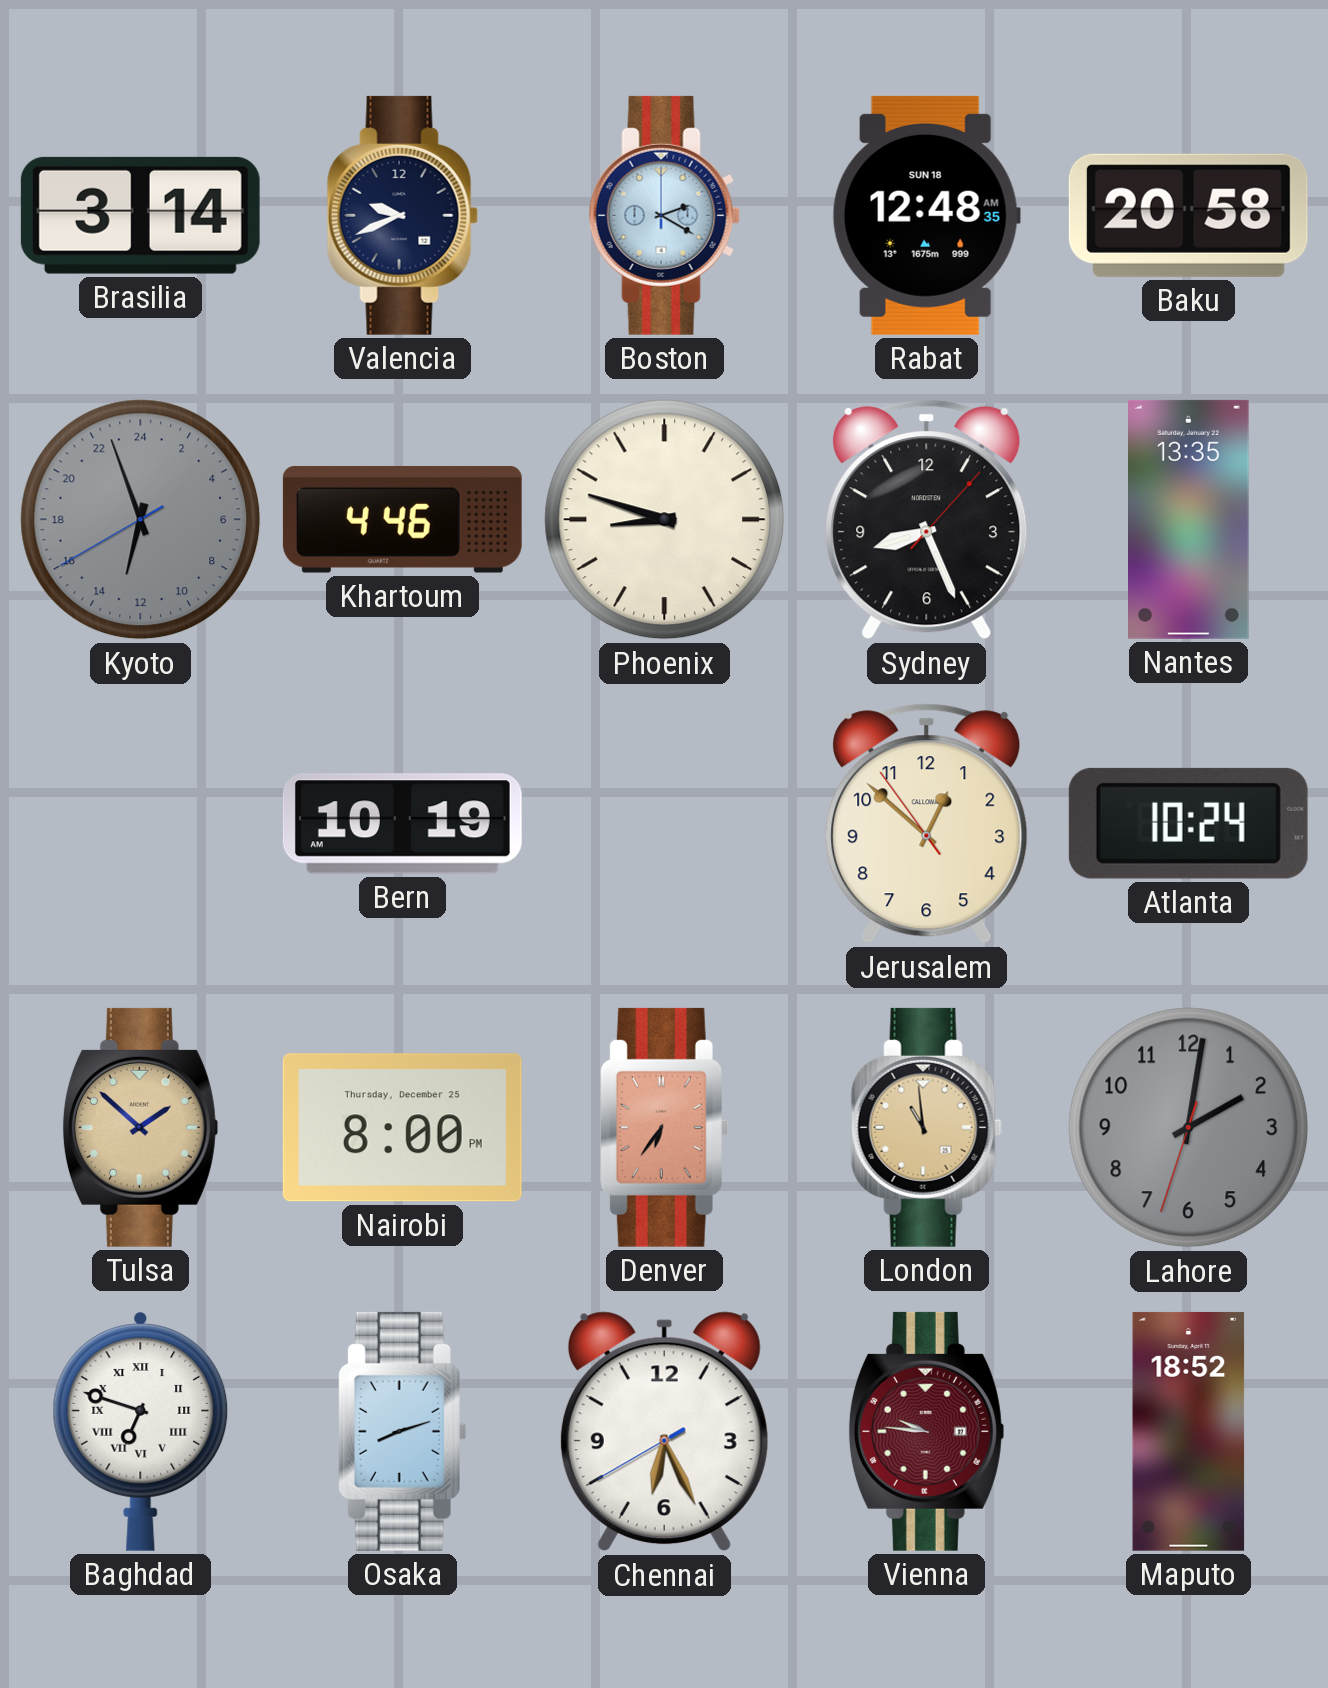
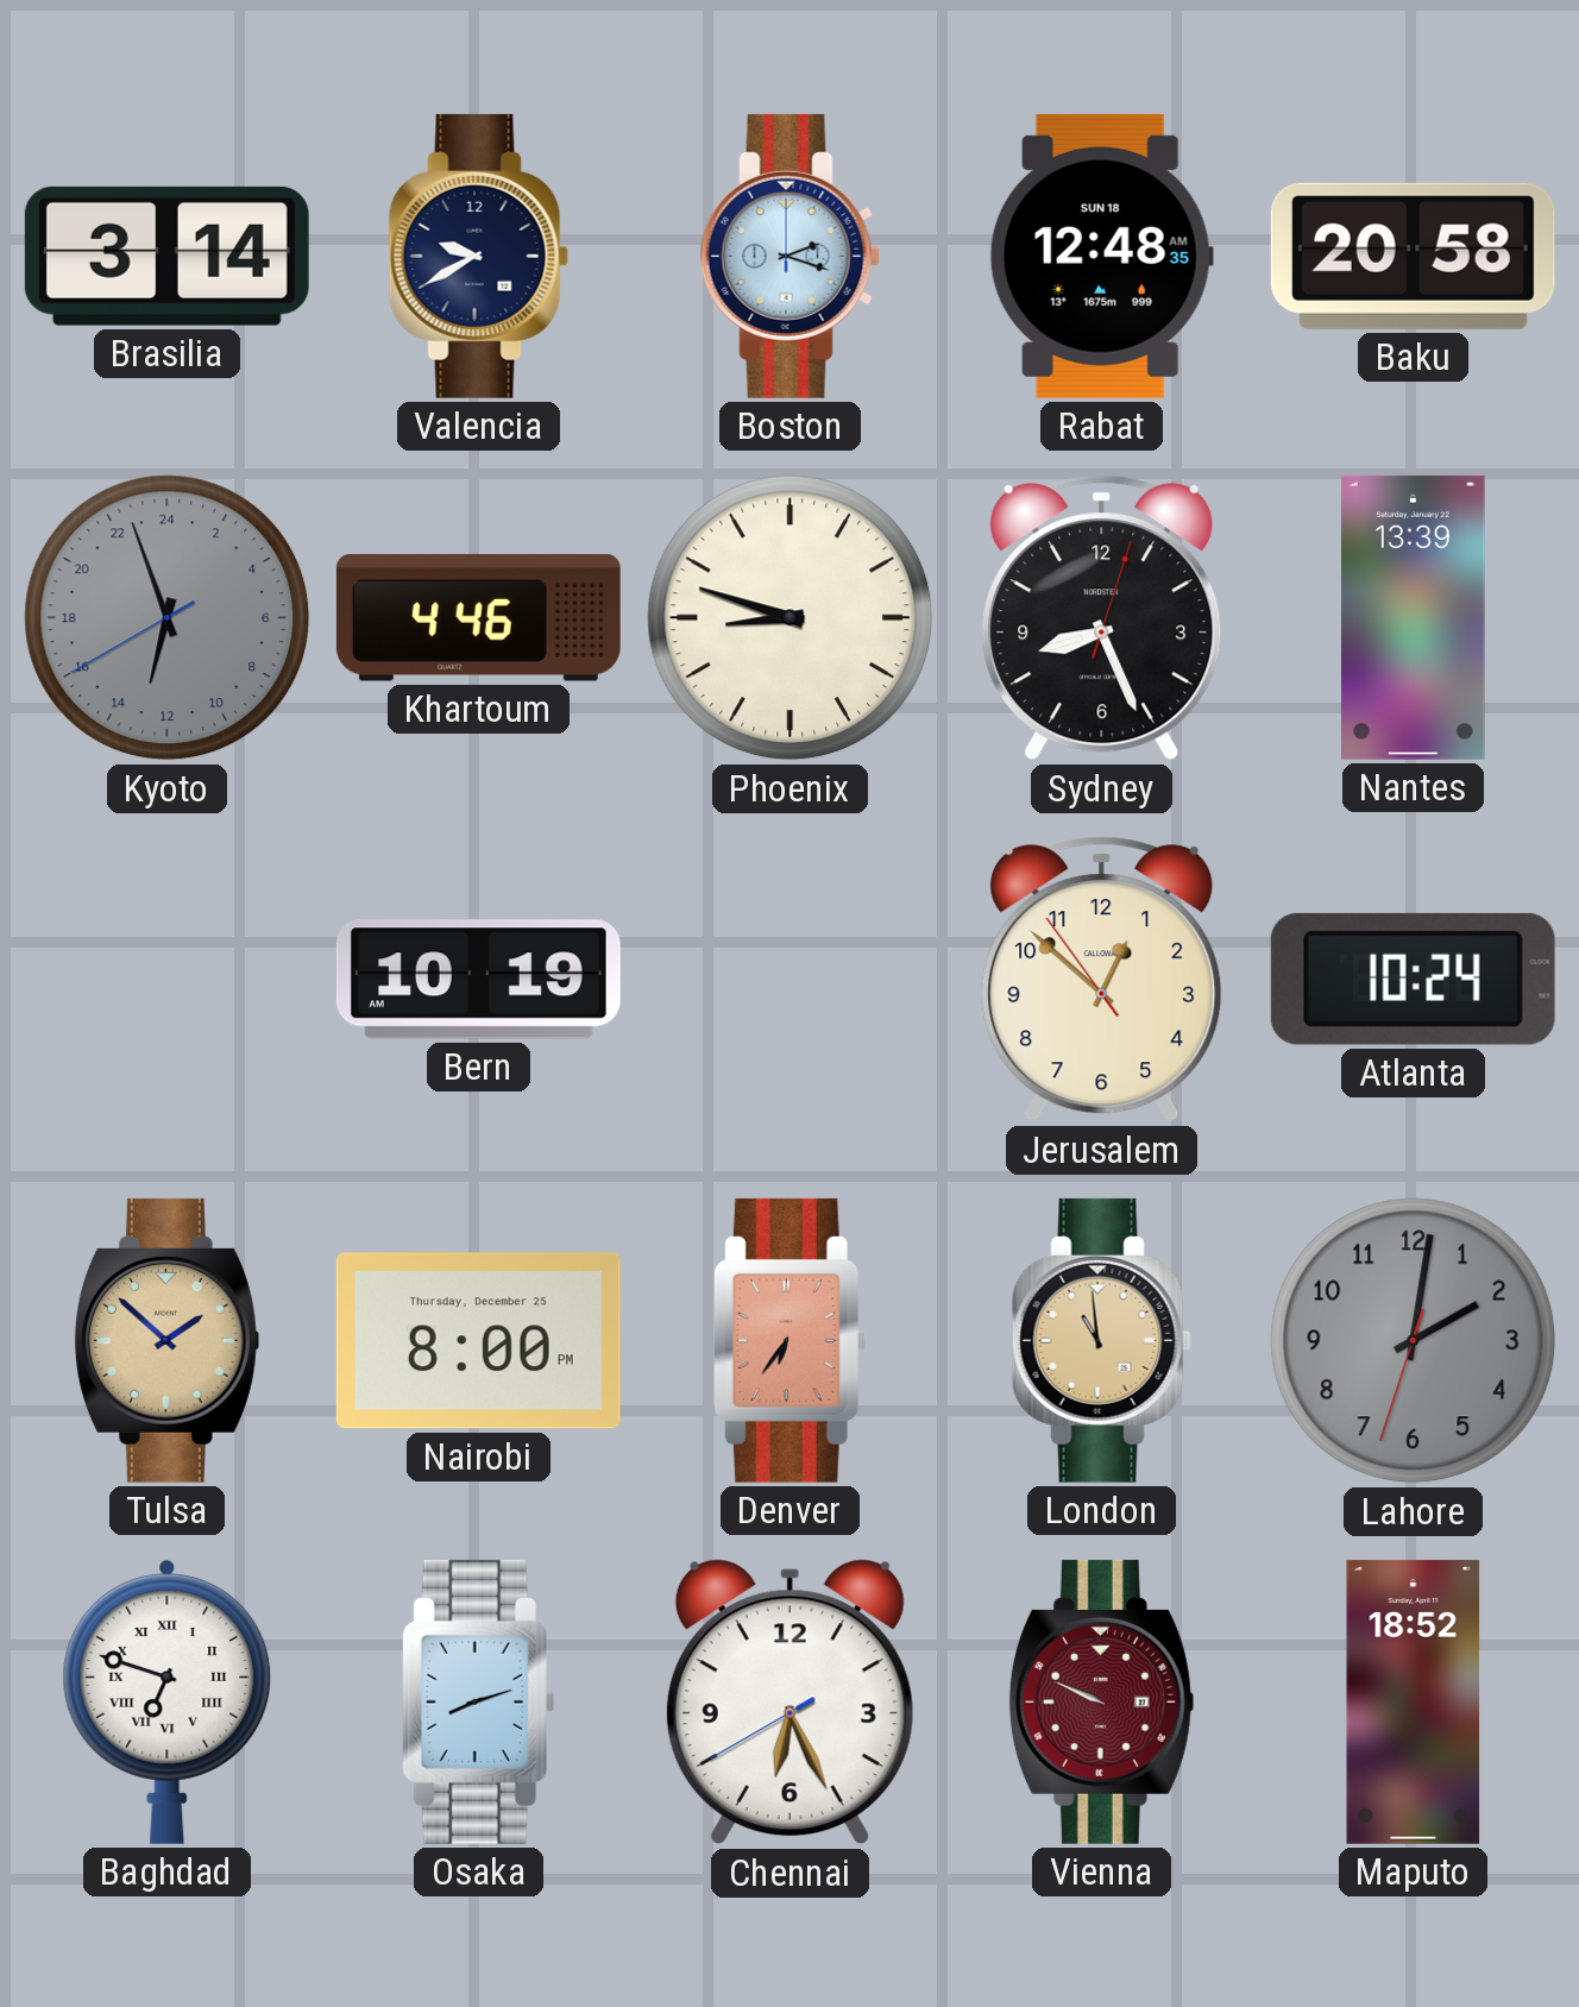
Valencia: 9:41 -> 9:40 (478, 256)
Boston: 2:20 -> 2:18 (789, 256)
Sydney: 8:26:07 -> 8:26:03 (1102, 618)
Nantes: 13:35 -> 13:39 (1414, 617)
Vienna: 9:46 -> 9:49 (1101, 1701)
